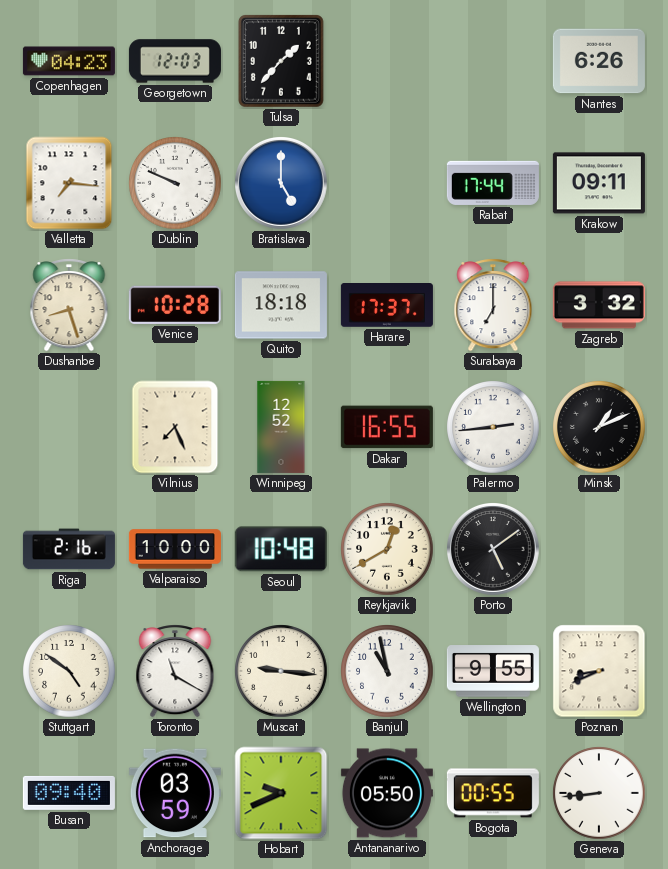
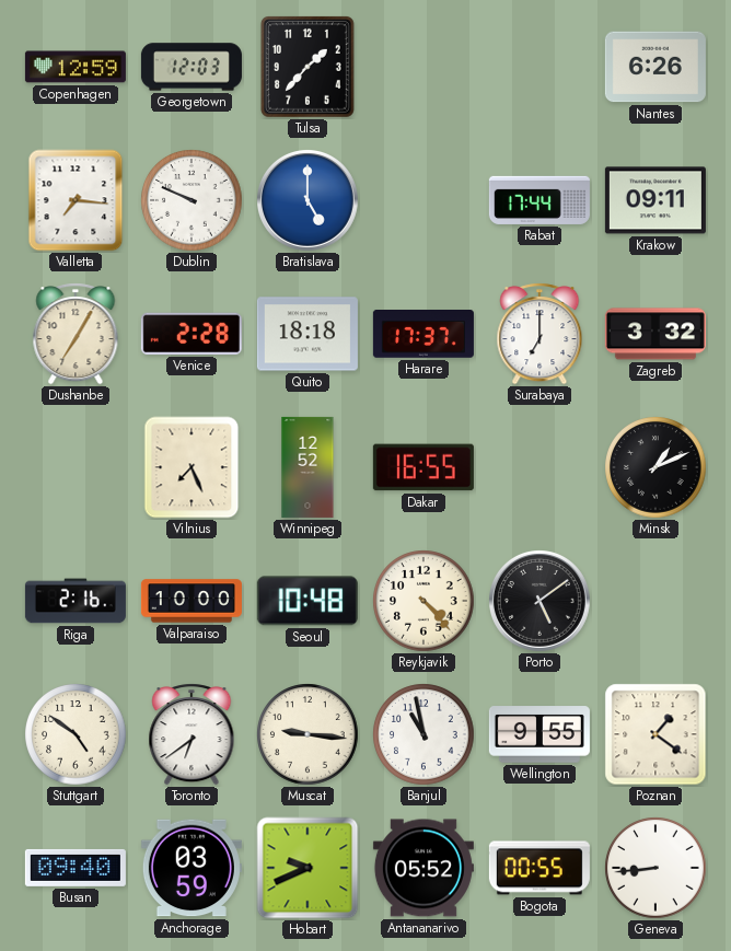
Copenhagen: 04:23 -> 12:59 (76, 67)
Dushanbe: 8:27 -> 7:05 (76, 334)
Venice: 10:28 -> 2:28 (192, 334)
Palermo: 2:44 -> none (493, 427)
Reykjavik: 12:40 -> 4:23 (423, 601)
Toronto: 11:20 -> 6:39 (192, 734)
Poznan: 8:41 -> 1:21 (655, 734)
Antananarivo: 05:50 -> 05:52 (423, 868)
